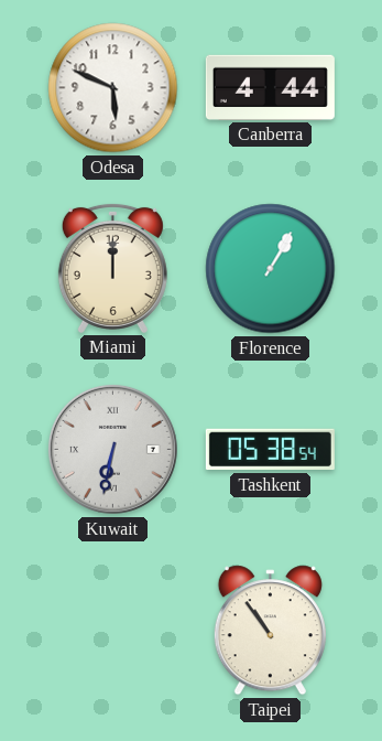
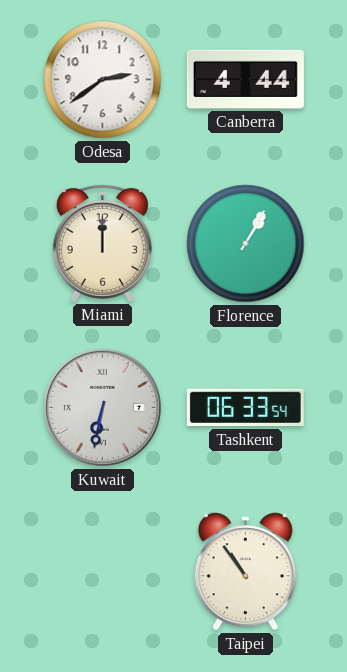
Odesa: 5:49 -> 2:39 (103, 80)
Tashkent: 05:38 -> 06:33 (245, 408)
